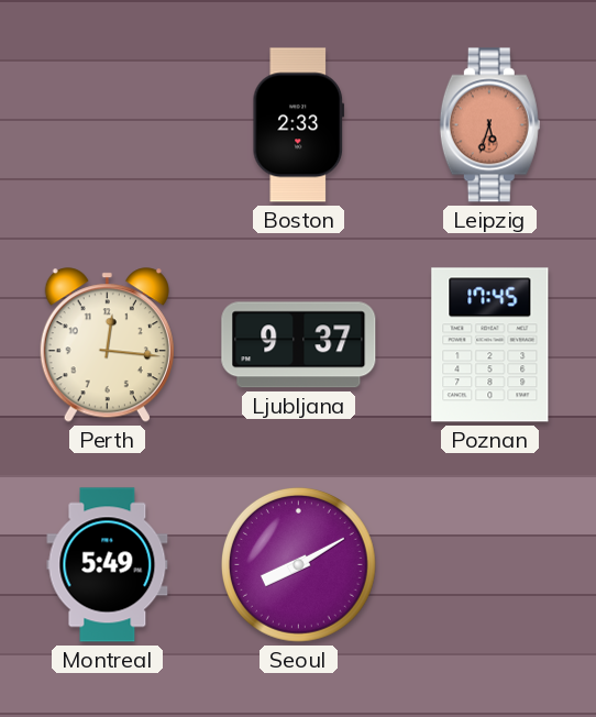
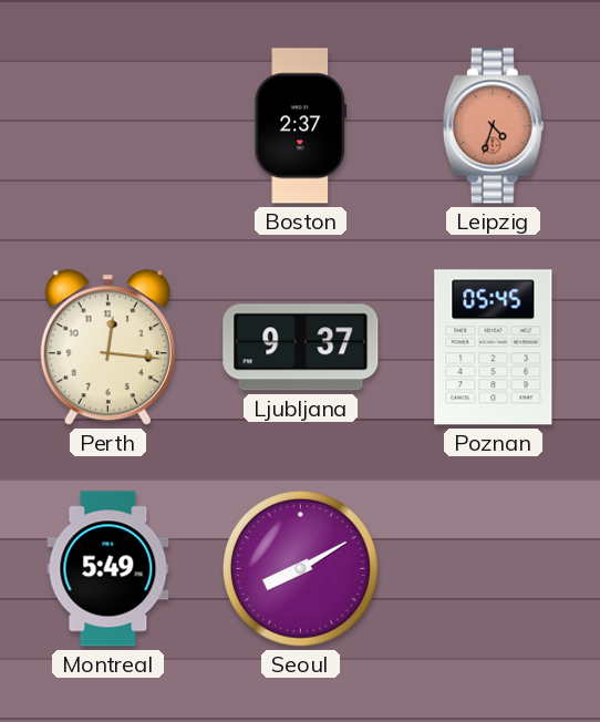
Boston: 2:33 -> 2:37 (301, 126)
Leipzig: 5:33 -> 4:33 (493, 126)
Poznan: 17:45 -> 05:45 (494, 348)
